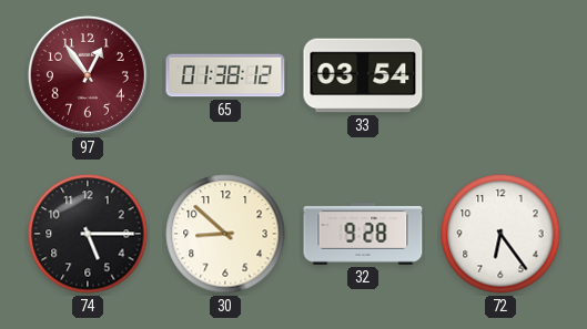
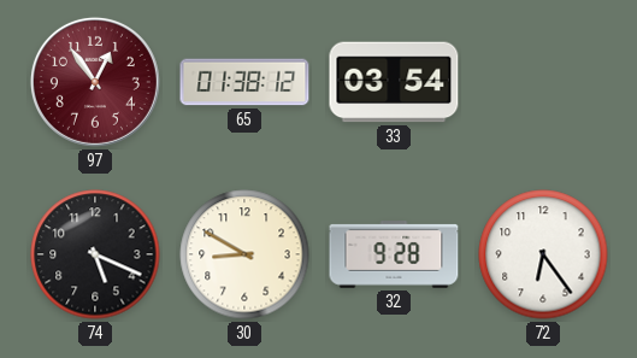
74: 5:15 -> 5:19 (95, 254)
30: 8:52 -> 8:50 (244, 254)
